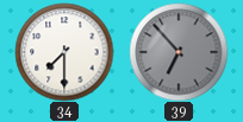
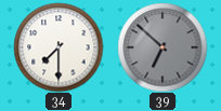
39: 6:53 -> 6:52 (162, 47)
